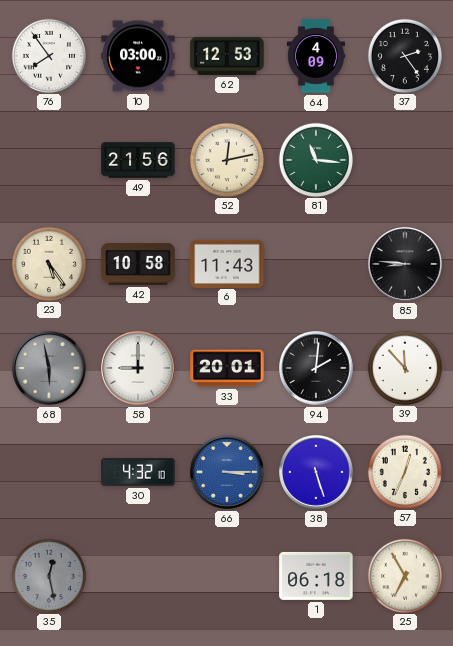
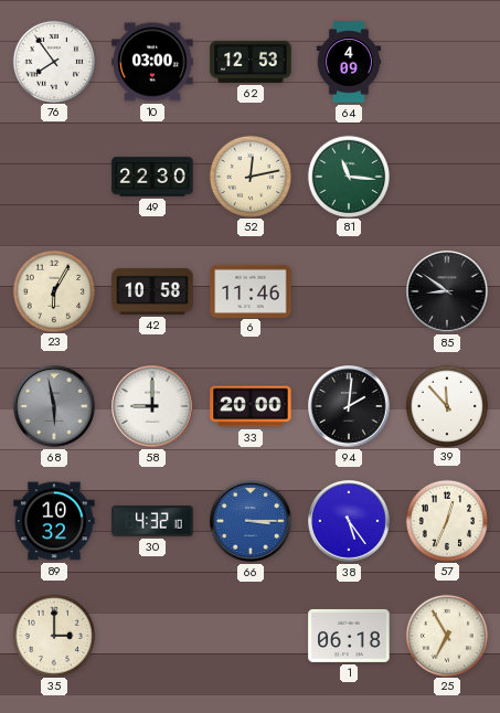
37: 2:24 -> none (404, 55)
49: 21:56 -> 22:30 (152, 177)
23: 5:24 -> 6:05 (53, 290)
6: 11:43 -> 11:46 (251, 290)
85: 8:46 -> 8:51 (448, 292)
33: 20:01 -> 20:00 (251, 406)
89: none -> 10:32 (54, 521)
38: 5:27 -> 5:24 (350, 522)
35: 12:28 -> 3:00 (53, 635)
35 dial: grey -> cream (53, 635)
